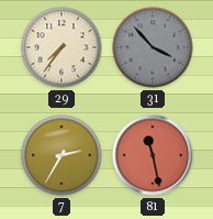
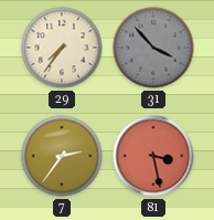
7: 2:35 -> 2:36 (62, 156)
81: 11:28 -> 3:28 (153, 156)
